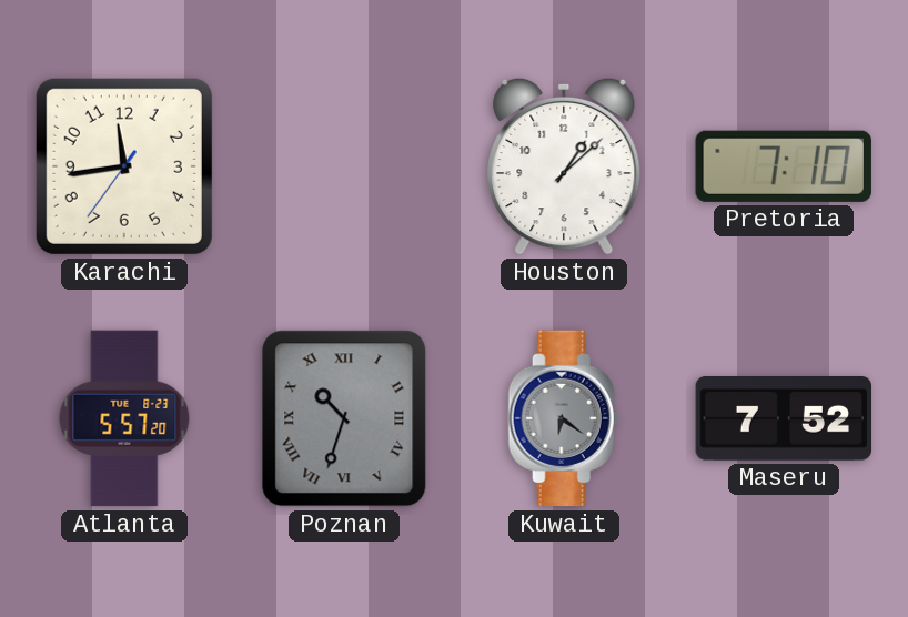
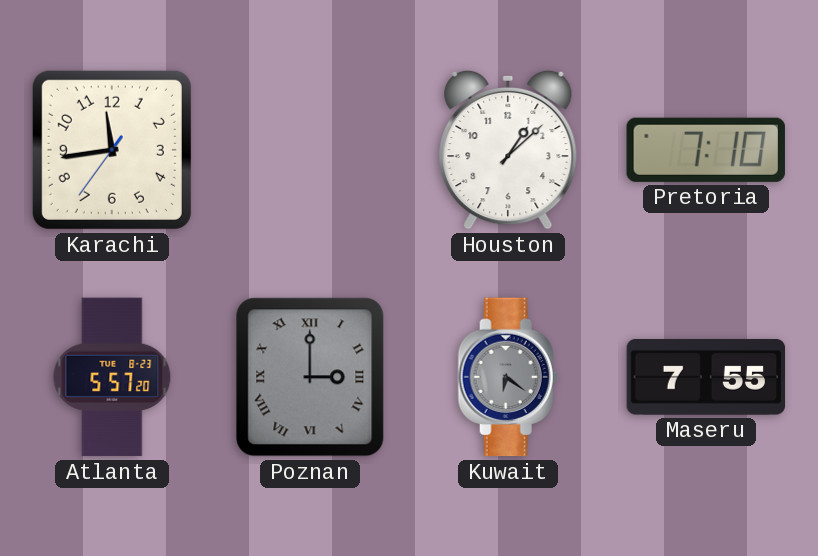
Poznan: 10:33 -> 3:00 (310, 377)
Maseru: 7:52 -> 7:55 (706, 378)
